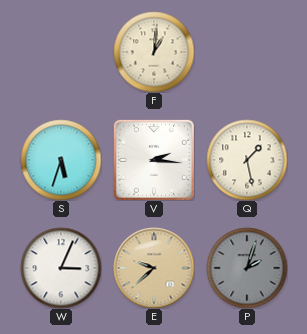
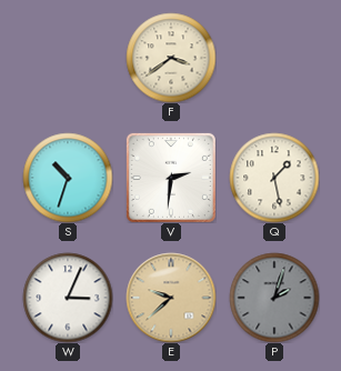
F: 1:01 -> 3:39 (171, 58)
S: 5:33 -> 10:33 (68, 178)
V: 2:16 -> 2:31 (171, 178)
